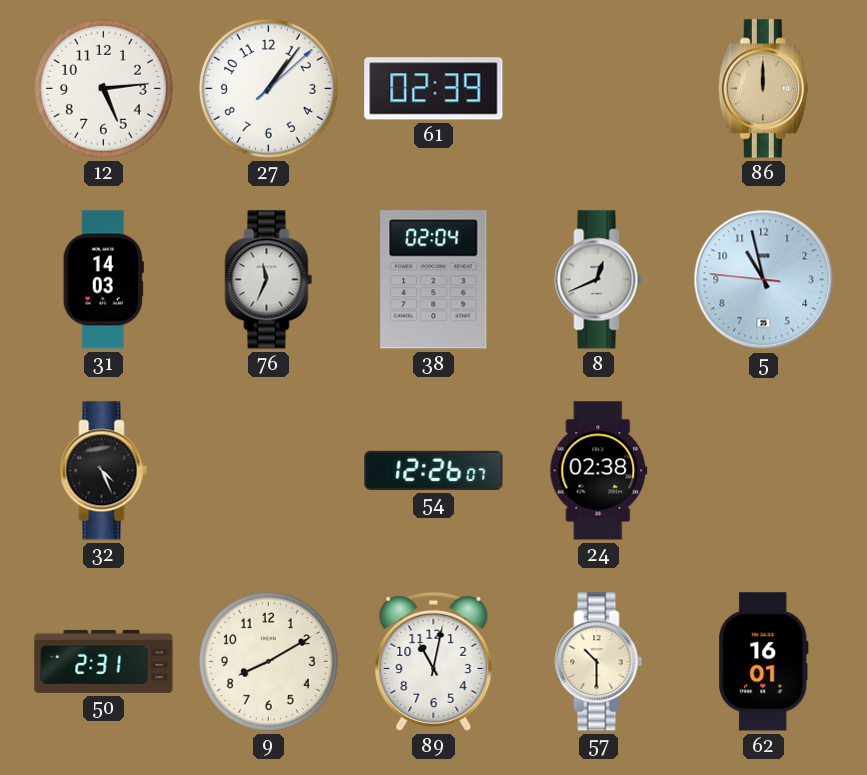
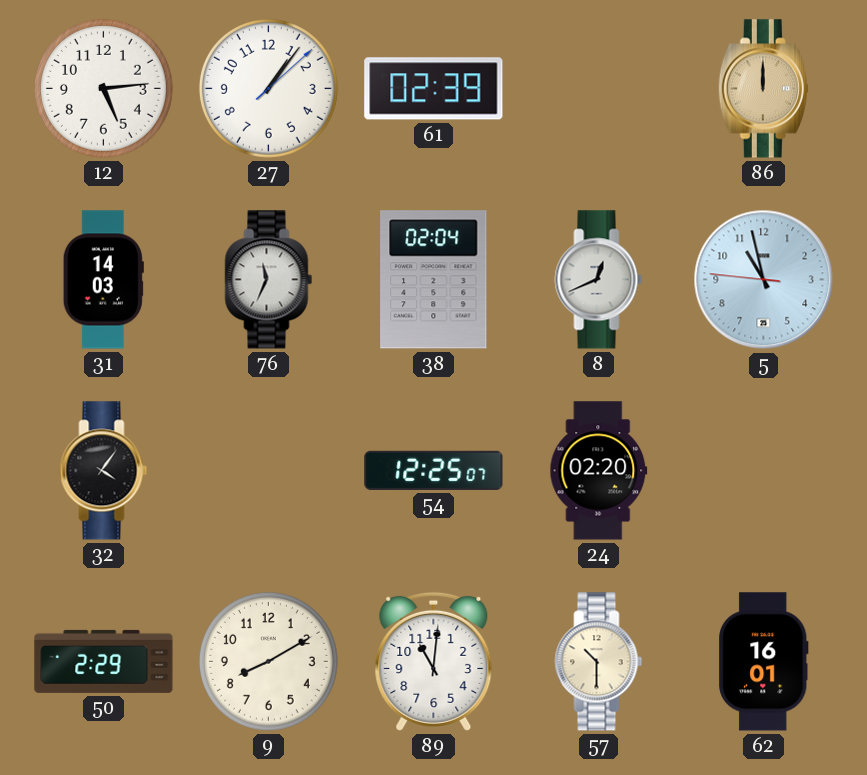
32: 4:26 -> 4:06 (104, 471)
54: 12:26 -> 12:25 (434, 470)
24: 02:38 -> 02:20 (599, 471)
50: 2:31 -> 2:29 (104, 661)
89: 11:02 -> 11:01 (434, 661)
